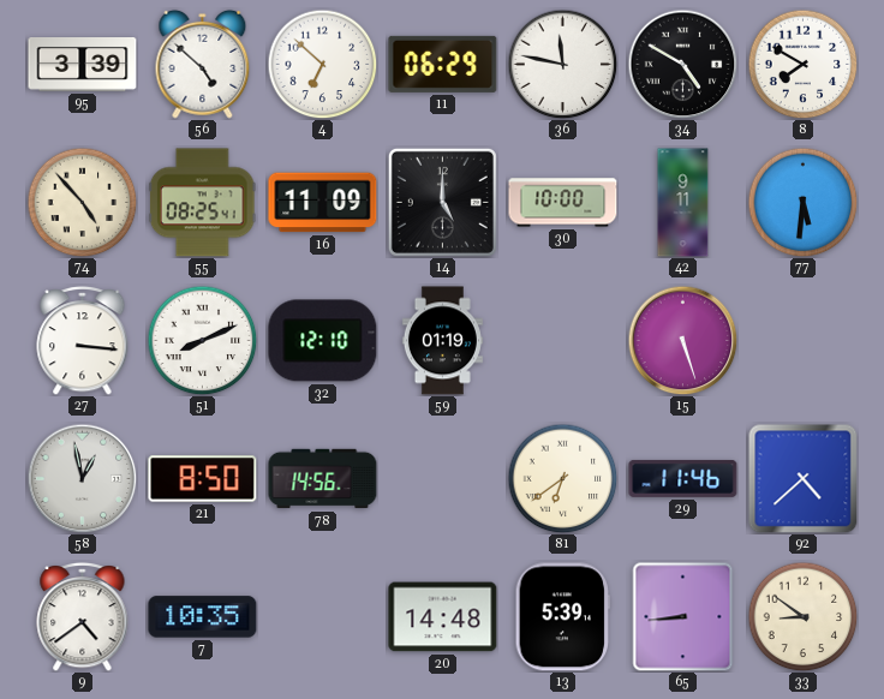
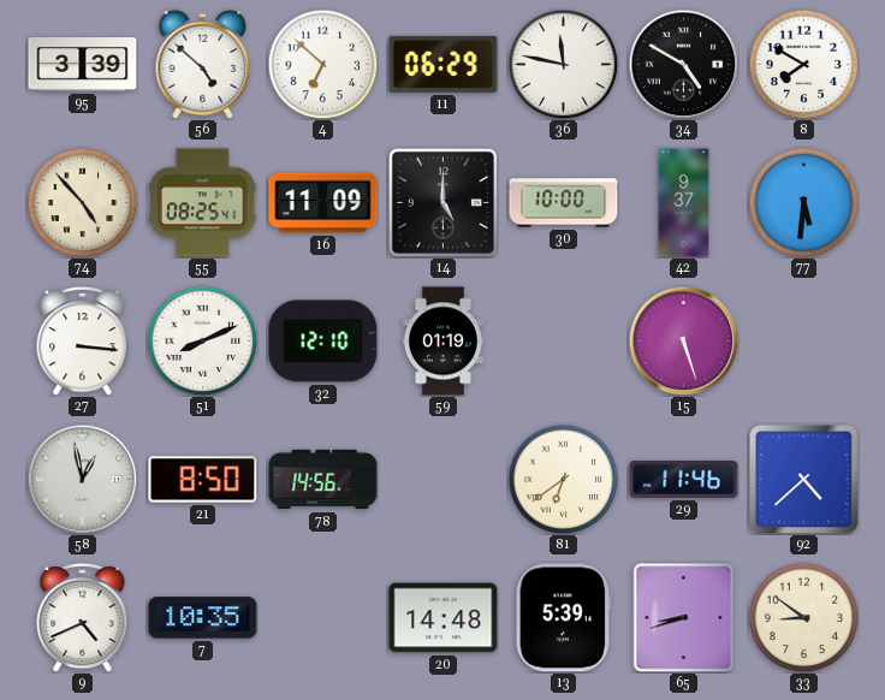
42: 9:11 -> 9:37 (684, 203)
9: 4:39 -> 4:41 (83, 617)
65: 8:44 -> 8:42 (684, 618)
